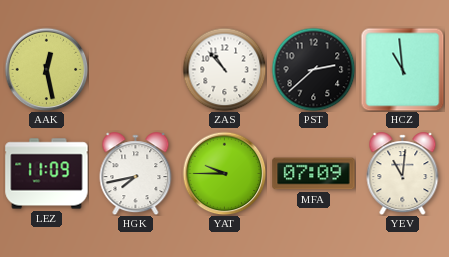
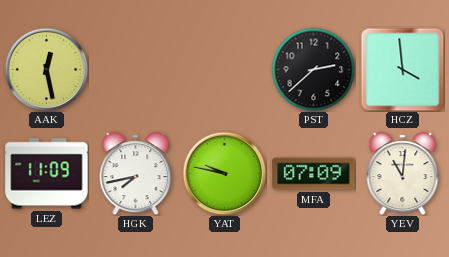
ZAS: 10:53 -> none (224, 69)
HCZ: 10:59 -> 3:59 (402, 69)
YAT: 9:45 -> 9:47 (224, 173)
